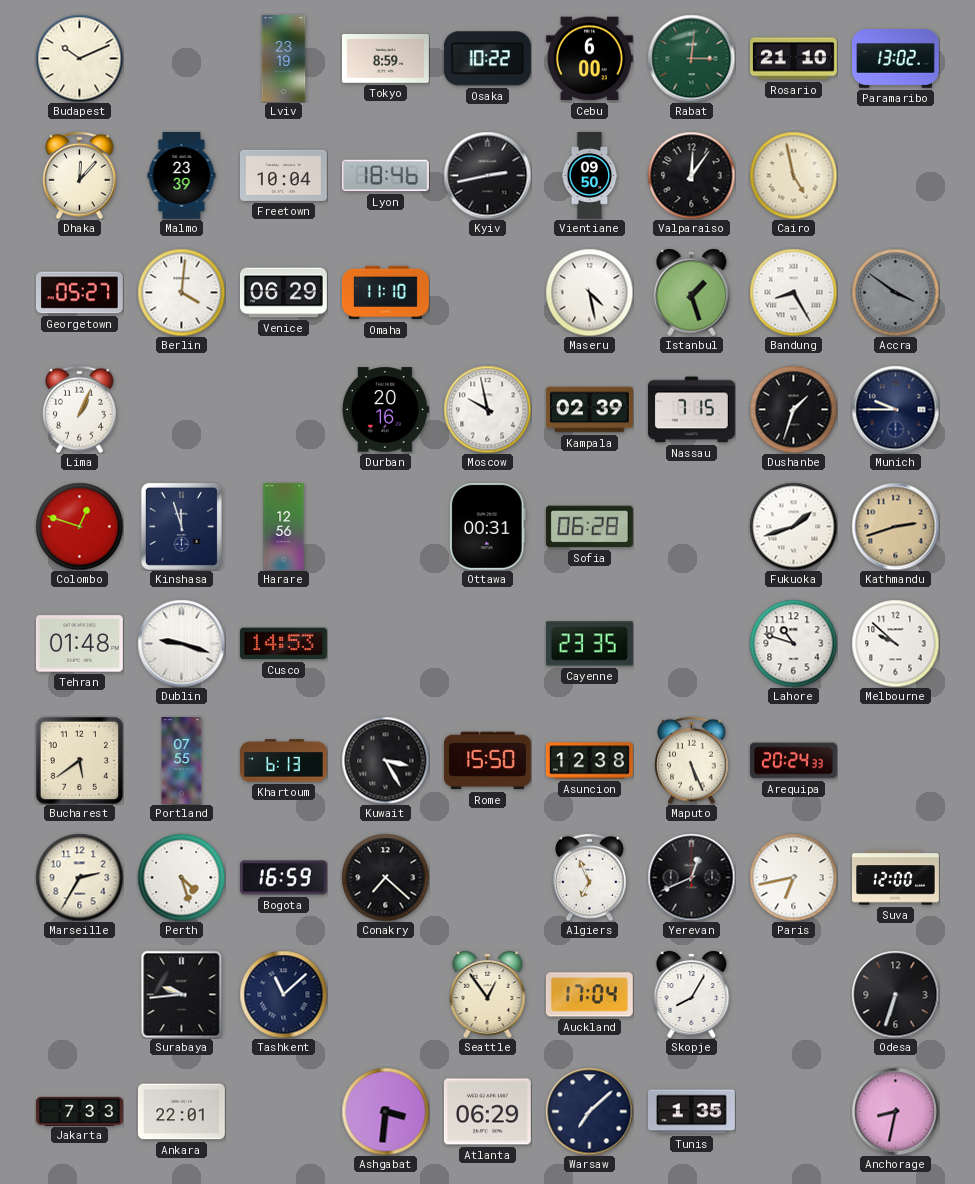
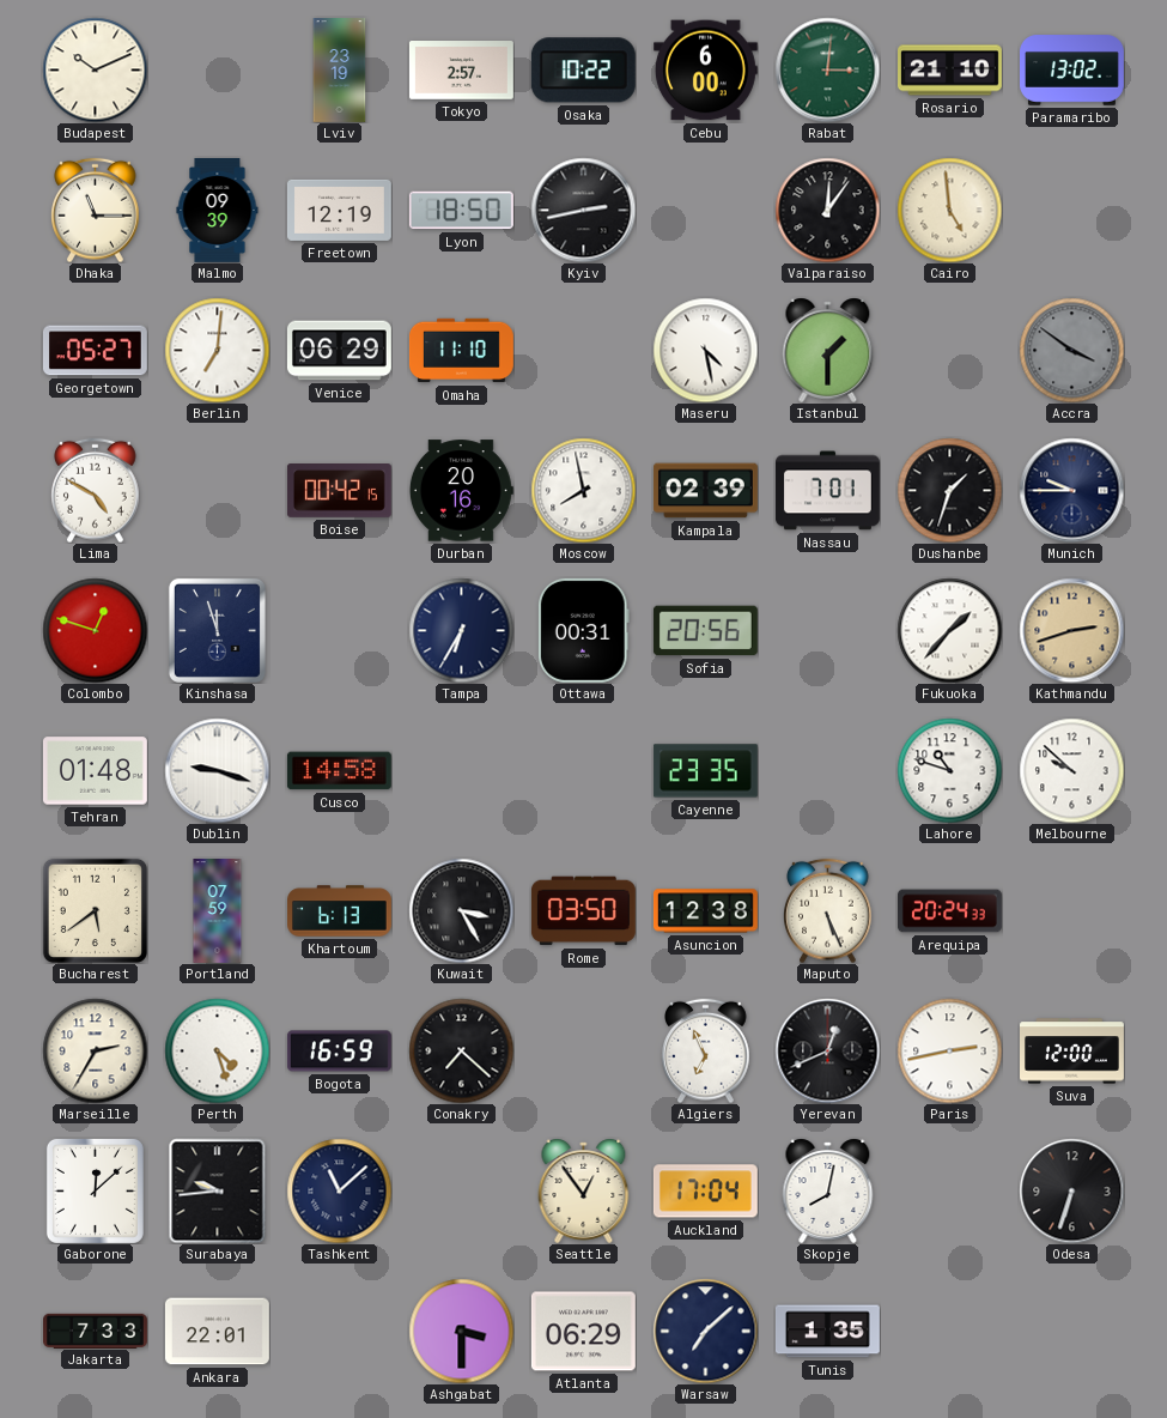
Tokyo: 8:59 -> 2:57 (461, 71)
Dhaka: 12:07 -> 11:15 (96, 210)
Malmo: 23:39 -> 09:39 (218, 210)
Freetown: 10:04 -> 12:19 (339, 210)
Lyon: 18:46 -> 18:50 (461, 211)
Vientiane: 09:50 -> none (590, 176)
Cairo: 4:58 -> 4:59 (949, 210)
Berlin: 4:01 -> 7:01 (217, 350)
Istanbul: 1:27 -> 1:30 (828, 350)
Bandung: 8:25 -> none (793, 292)
Lima: 1:04 -> 4:50 (96, 490)
Boise: none -> 00:42 (339, 491)
Moscow: 9:58 -> 7:58 (583, 490)
Nassau: 7:15 -> 7:01 (827, 491)
Harare: 12:56 -> none (284, 527)
Tampa: none -> 6:35 (461, 630)
Sofia: 06:28 -> 20:56 (705, 631)
Fukuoka: 1:42 -> 1:37 (949, 630)
Cusco: 14:53 -> 14:58 (339, 771)
Portland: 07:55 -> 07:59 (218, 911)
Rome: 15:50 -> 03:50 (583, 911)
Paris: 6:43 -> 2:43 (949, 1050)
Gaborone: none -> 12:08 (95, 1190)
Skopje: 8:05 -> 8:02 (828, 1190)
Ashgabat: 3:31 -> 3:30 (461, 1331)
Anchorage: 8:32 -> none (895, 1111)
